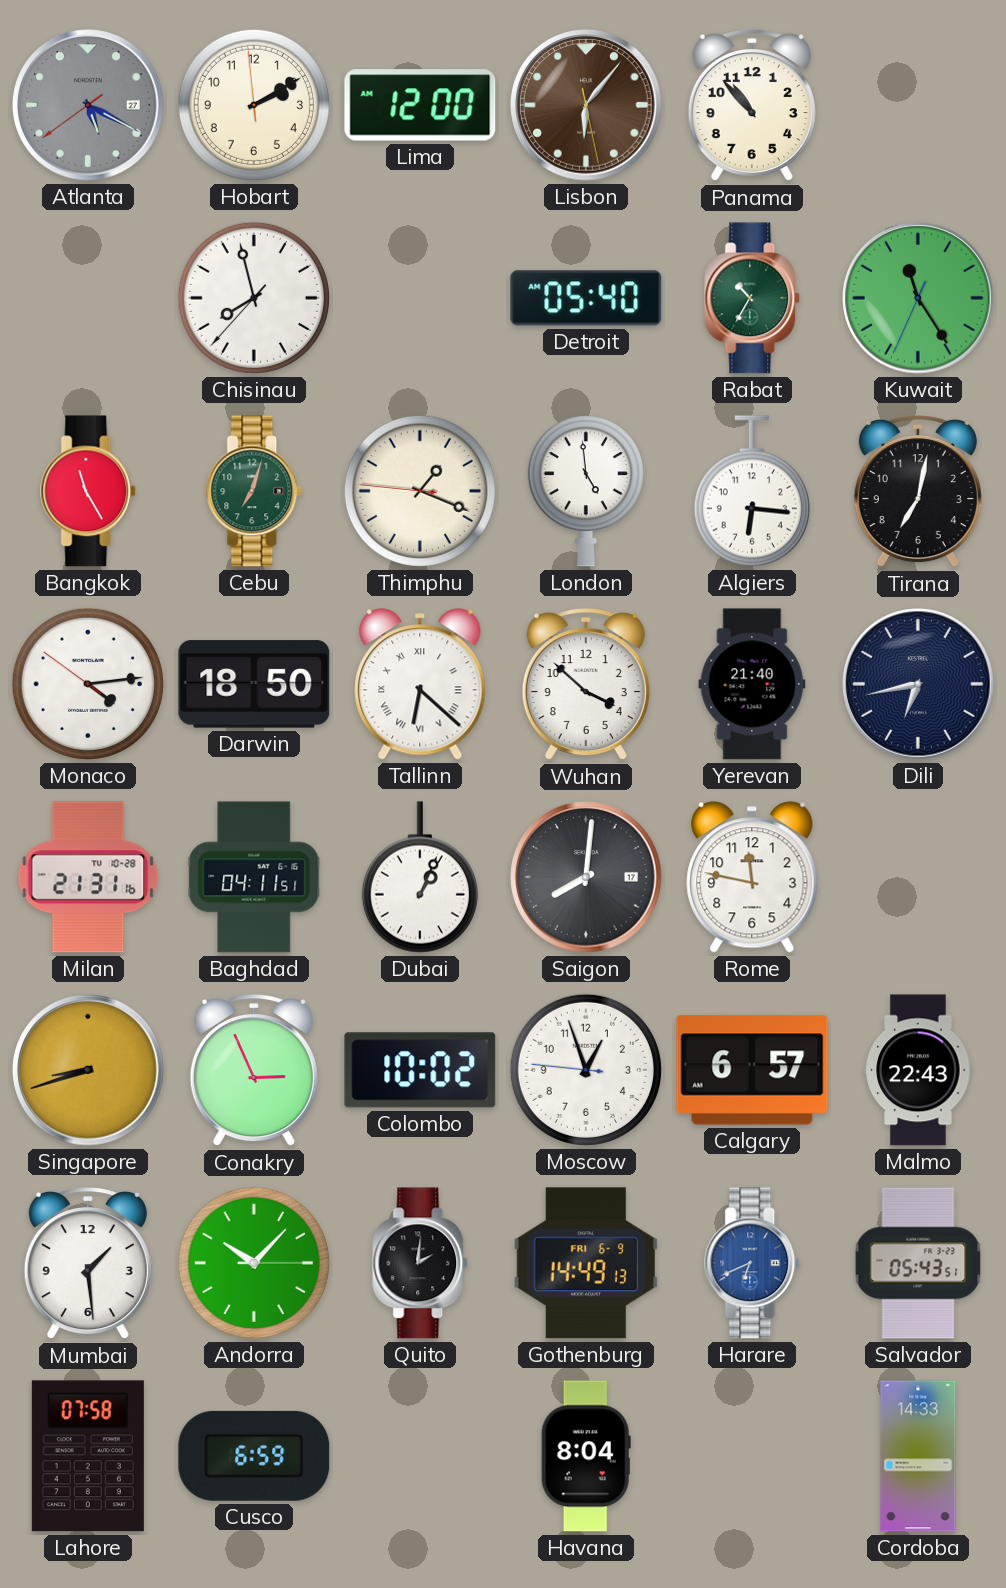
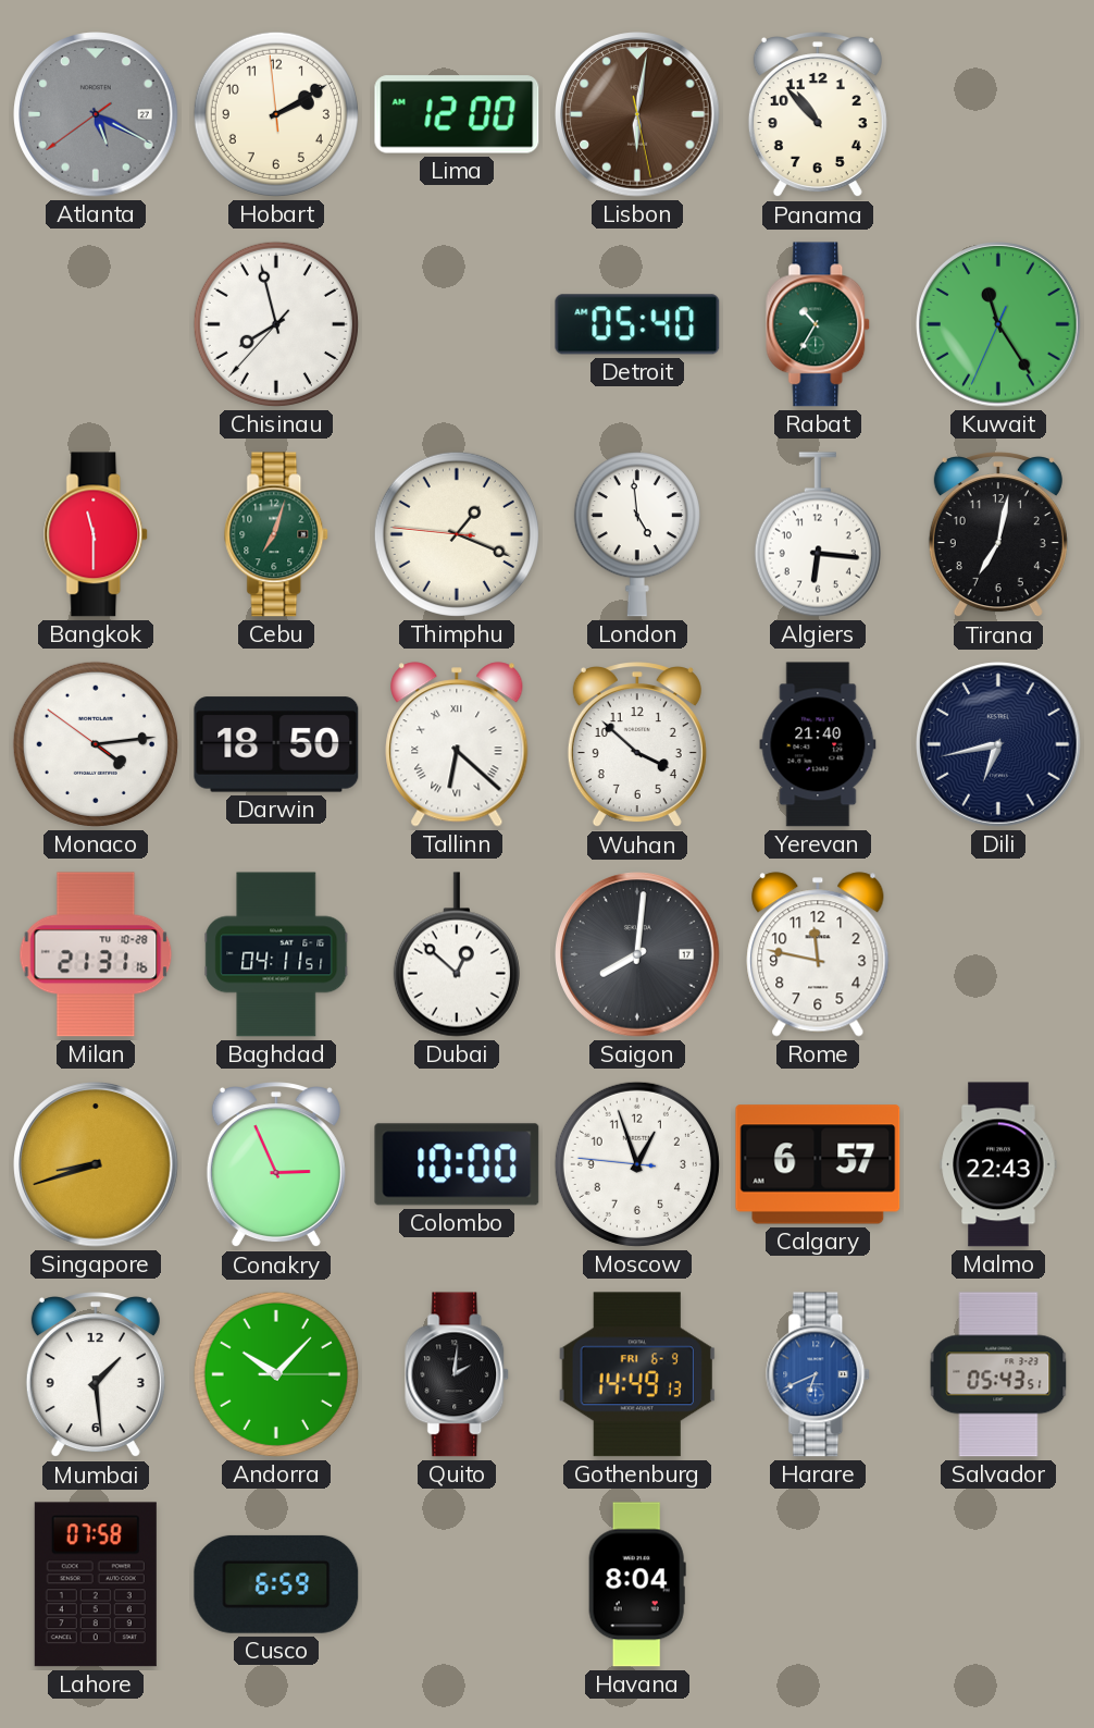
Lisbon: 6:06 -> 6:01 (637, 114)
Bangkok: 11:25 -> 11:30 (97, 534)
Dubai: 1:04 -> 12:52 (457, 954)
Colombo: 10:02 -> 10:00 (457, 1164)
Cordoba: 14:33 -> none (918, 1456)
